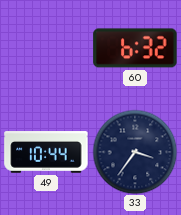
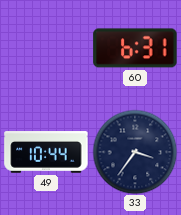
60: 6:32 -> 6:31 (135, 48)
